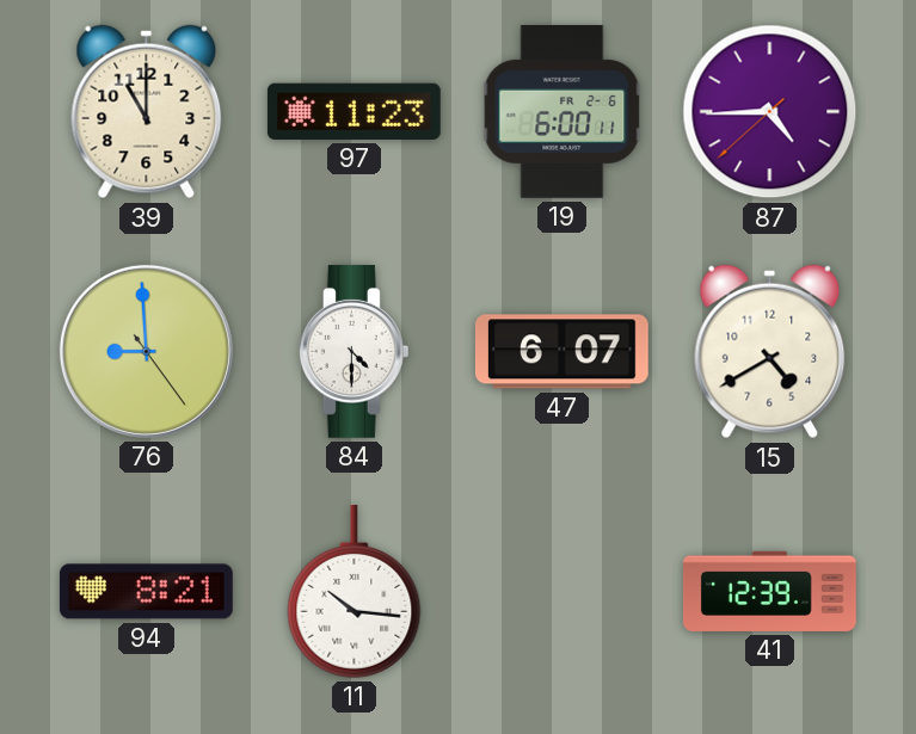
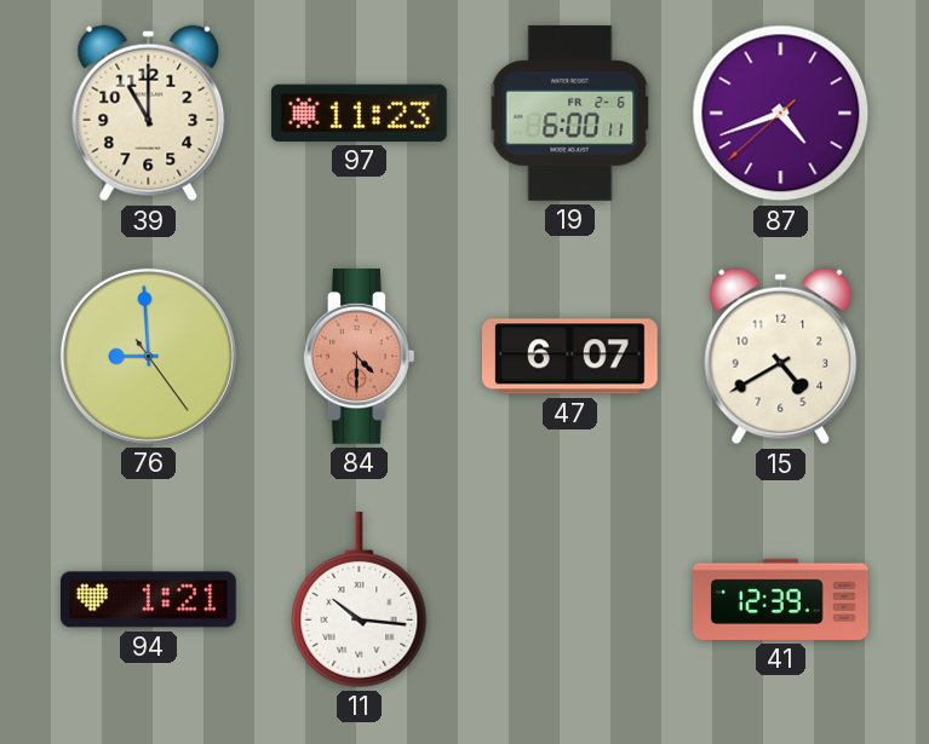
87: 4:44 -> 4:41 (781, 114)
84 dial: white -> salmon (359, 356)
94: 8:21 -> 1:21 (148, 600)
